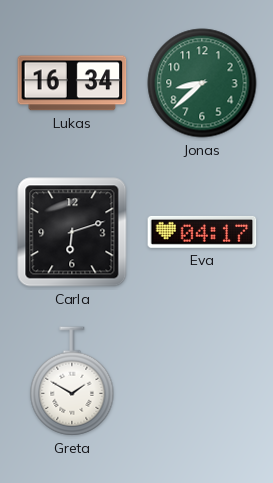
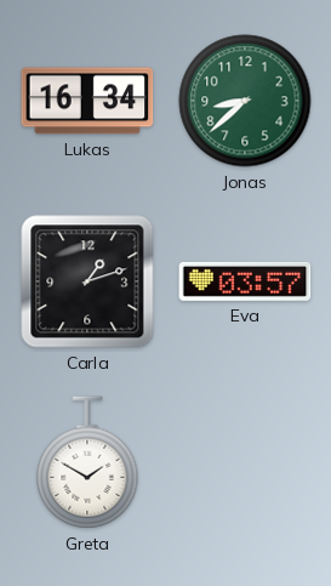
Carla: 6:12 -> 1:12 (87, 281)
Eva: 04:17 -> 03:57 (245, 281)
